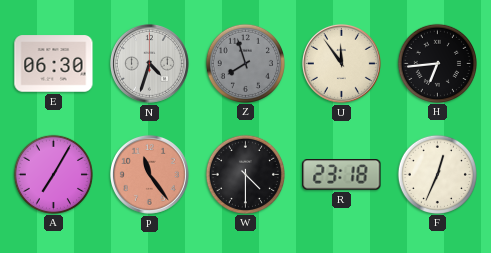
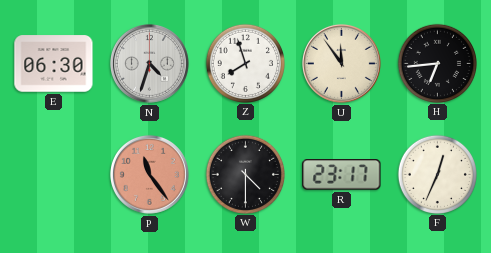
Z dial: grey -> white (245, 63)
A: 7:05 -> none (53, 174)
R: 23:18 -> 23:17 (342, 175)
